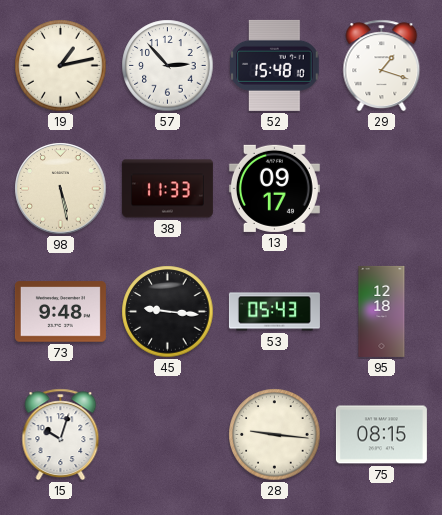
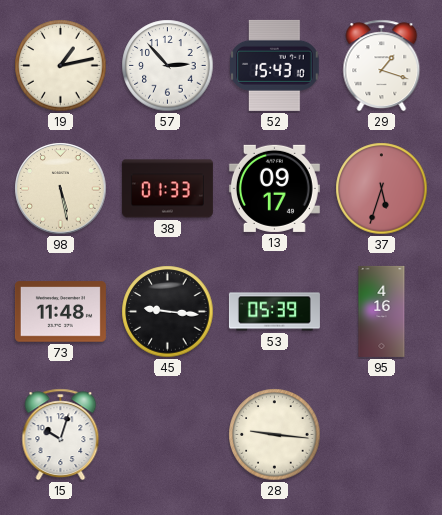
52: 15:48 -> 15:43 (275, 65)
38: 11:33 -> 01:33 (167, 189)
37: none -> 5:33 (382, 189)
73: 9:48 -> 11:48 (60, 312)
53: 05:43 -> 05:39 (274, 312)
95: 12:18 -> 4:16 (382, 311)
75: 08:15 -> none (381, 435)
